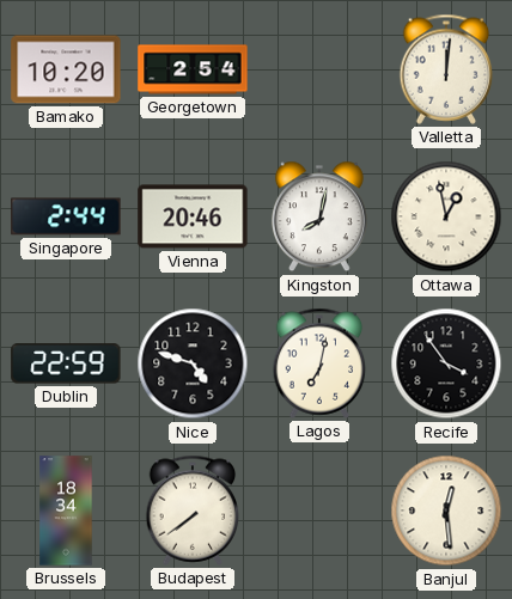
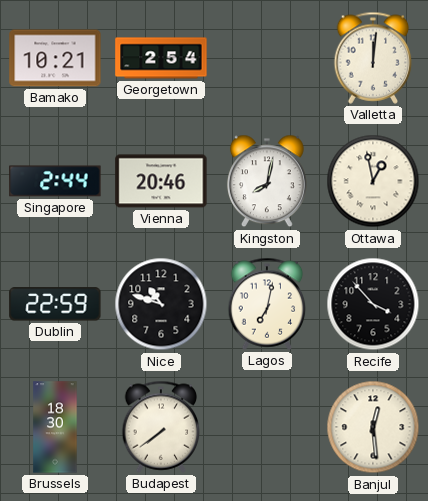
Bamako: 10:20 -> 10:21 (55, 58)
Nice: 4:48 -> 10:48 (161, 304)
Recife: 3:54 -> 3:53 (373, 304)
Brussels: 18:34 -> 18:30 (55, 427)
